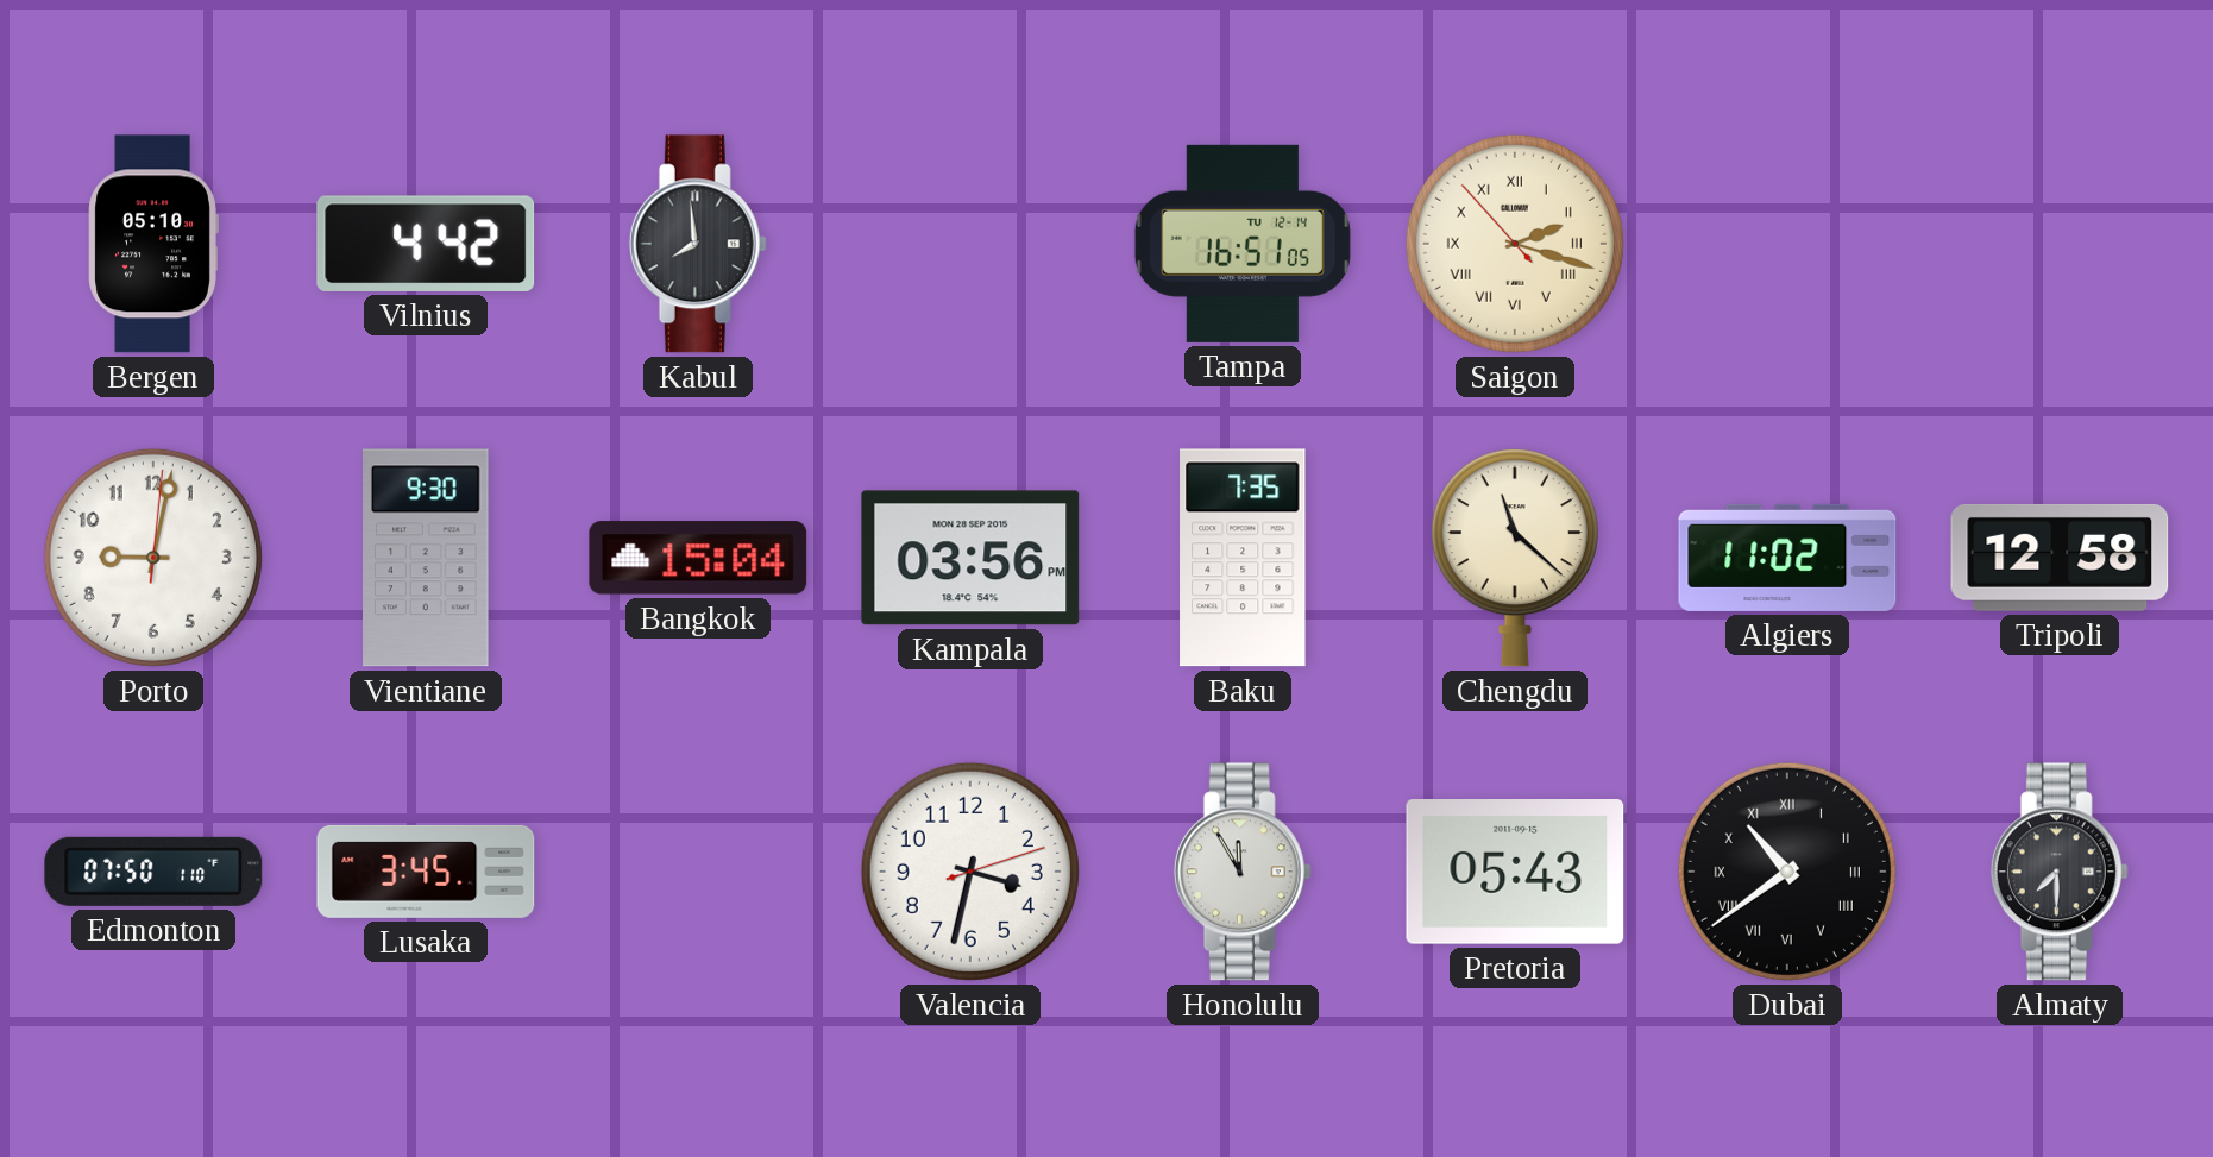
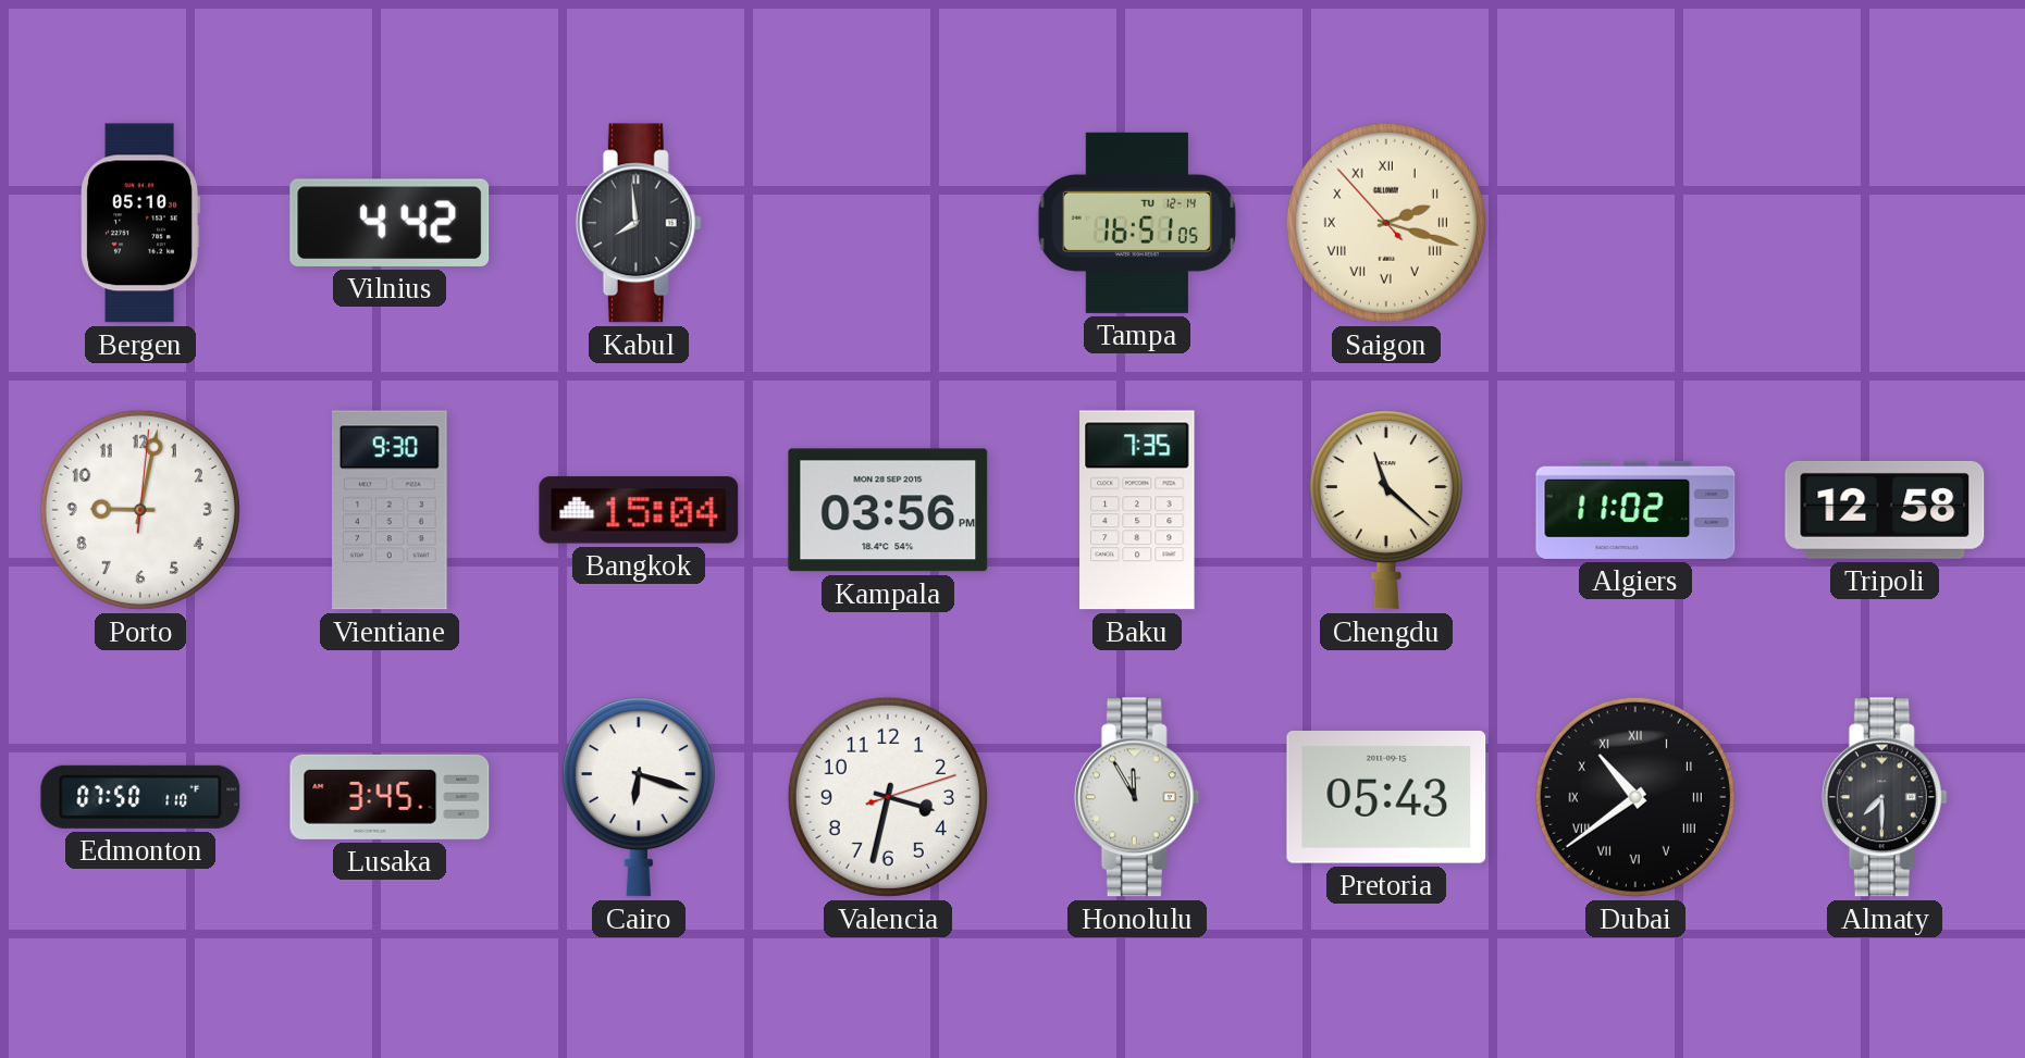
Cairo: none -> 6:18 (639, 797)
